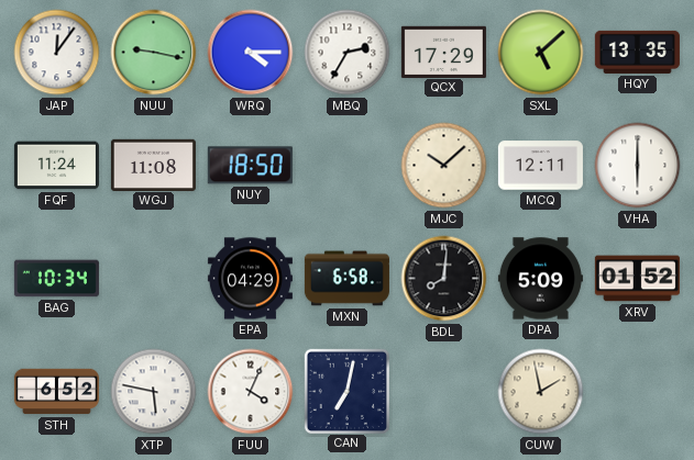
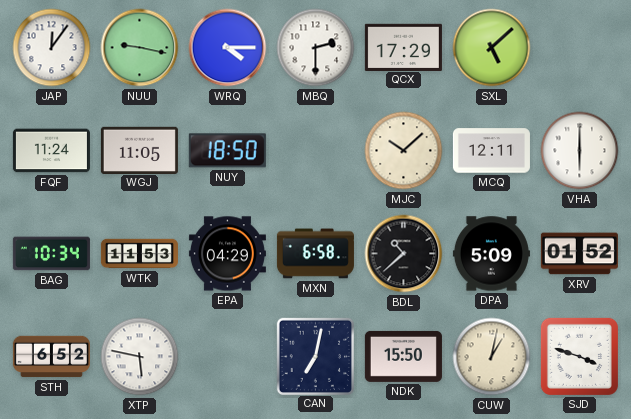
MBQ: 2:35 -> 2:30 (316, 48)
HQY: 13:35 -> none (637, 52)
WGJ: 11:08 -> 11:05 (139, 150)
WTK: none -> 11:53 (139, 254)
BDL: 8:01 -> 10:38 (404, 254)
FUU: 4:04 -> none (251, 392)
NDK: none -> 15:50 (403, 356)
CUW: 1:58 -> 1:02 (492, 357)
SJD: none -> 3:48 (579, 356)
